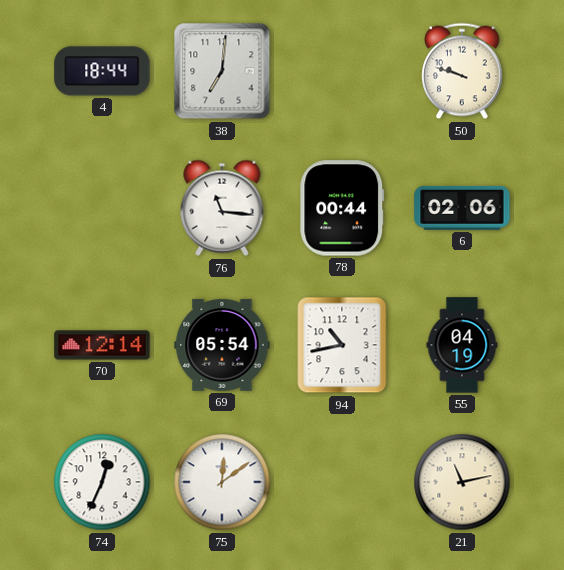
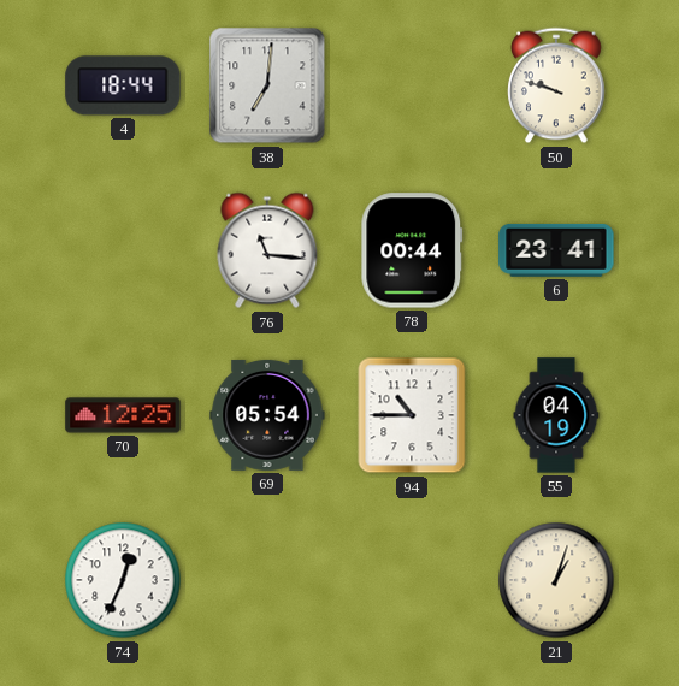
6: 02:06 -> 23:41 (556, 250)
70: 12:14 -> 12:25 (123, 415)
94: 10:43 -> 10:45 (412, 415)
75: 12:09 -> none (222, 482)
21: 11:13 -> 1:03 (556, 580)
